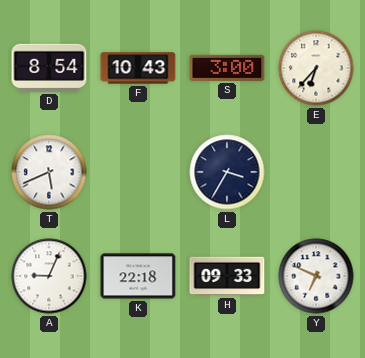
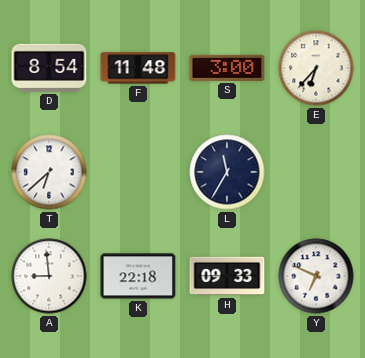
F: 10:43 -> 11:48 (138, 68)
T: 5:41 -> 6:38 (49, 172)
L: 3:35 -> 11:35 (227, 172)
A: 9:04 -> 8:59 (49, 276)
